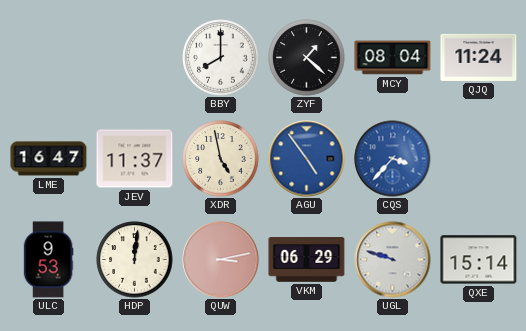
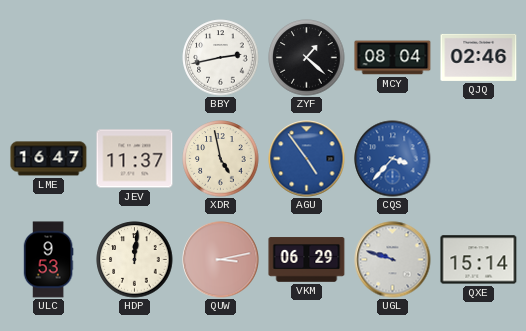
BBY: 8:00 -> 2:43 (221, 58)
QJQ: 11:24 -> 02:46 (479, 57)
